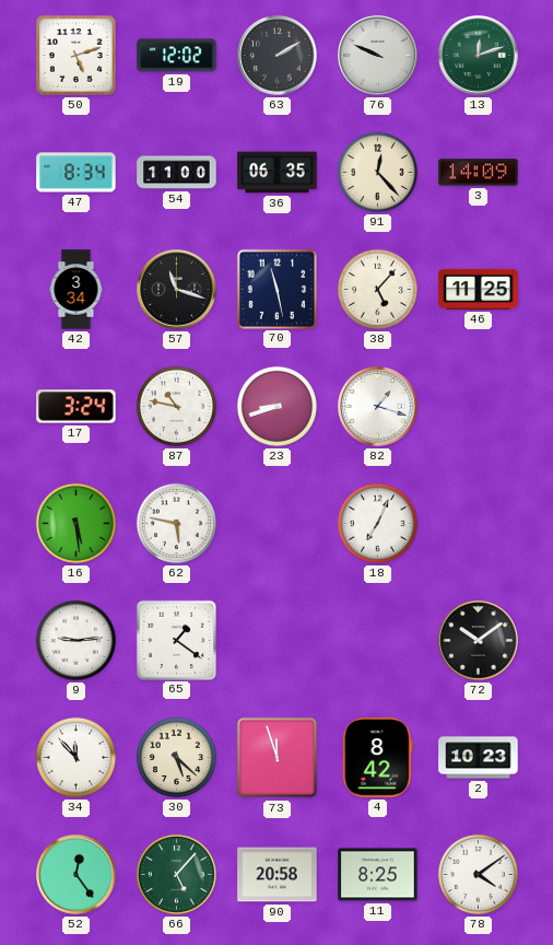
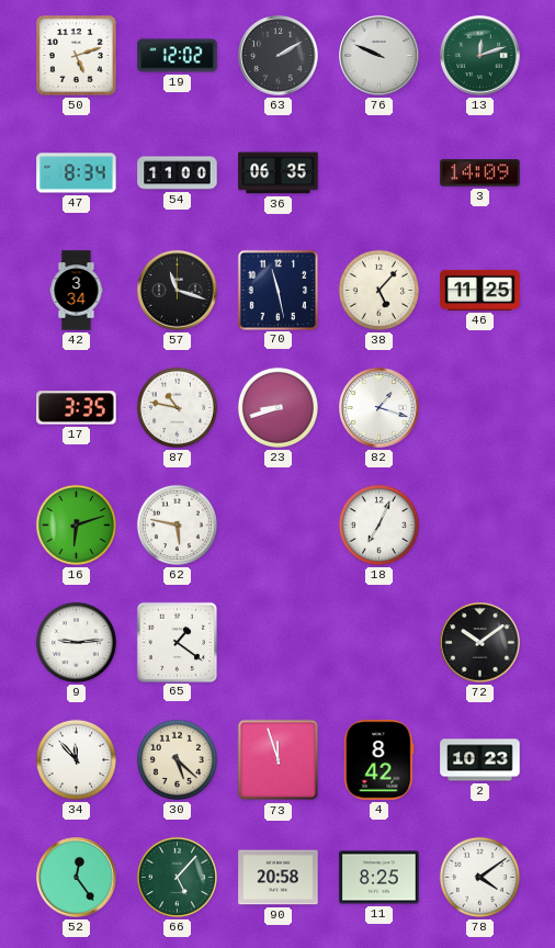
91: 12:23 -> none (377, 172)
17: 3:24 -> 3:35 (77, 408)
16: 5:29 -> 6:12 (76, 524)
